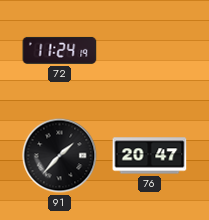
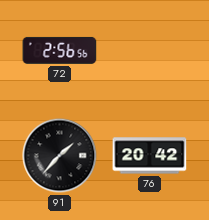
72: 11:24 -> 2:56 (60, 50)
76: 20:47 -> 20:42 (150, 156)
